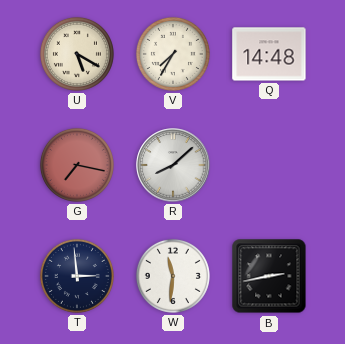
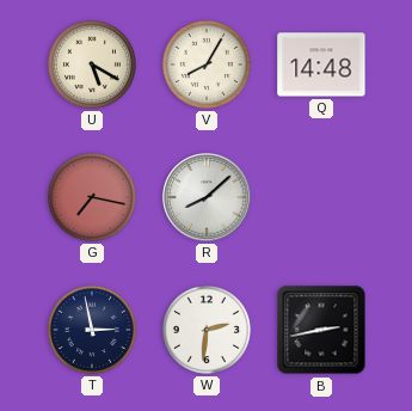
V: 7:35 -> 8:05 (207, 65)
T: 2:59 -> 2:58 (92, 330)
W: 11:31 -> 2:31 (207, 330)
